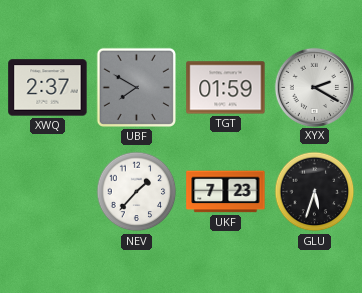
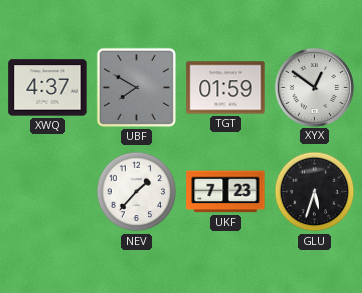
XWQ: 2:37 -> 4:37 (48, 88)
XYX: 2:20 -> 12:51 (314, 87)
